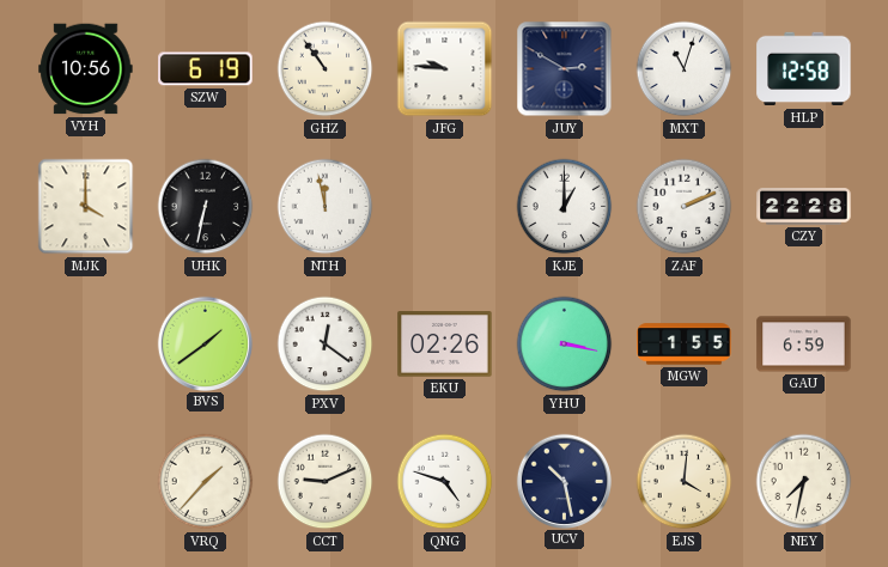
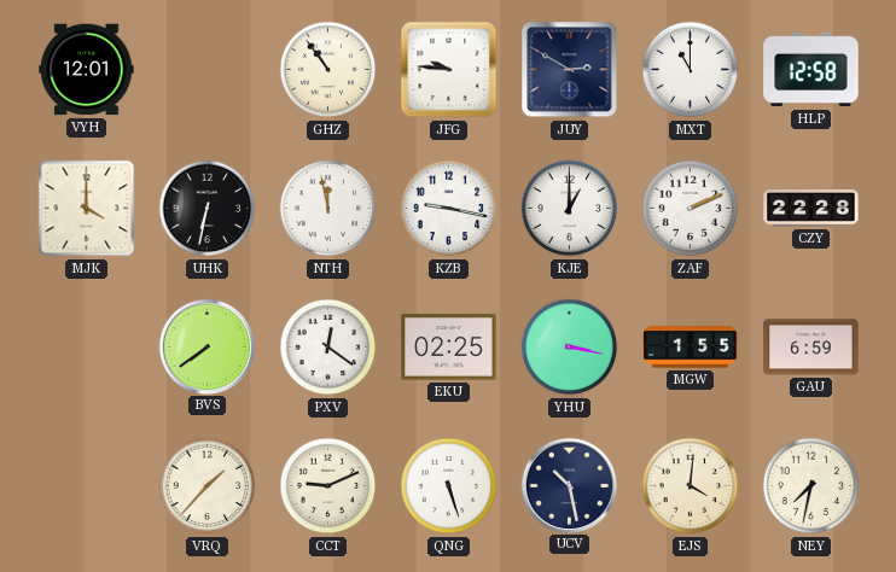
VYH: 10:56 -> 12:01 (87, 70)
SZW: 6:19 -> none (206, 69)
MXT: 11:03 -> 11:00 (691, 70)
KZB: none -> 9:17 (449, 209)
BVS: 1:39 -> 7:39 (206, 346)
EKU: 02:26 -> 02:25 (449, 348)
QNG: 4:48 -> 5:27 (449, 486)
